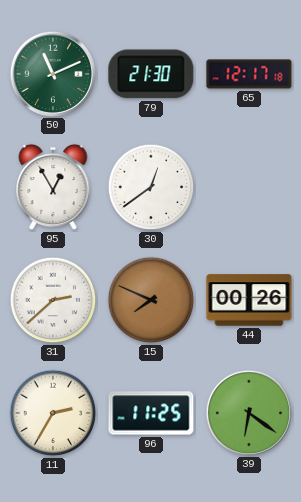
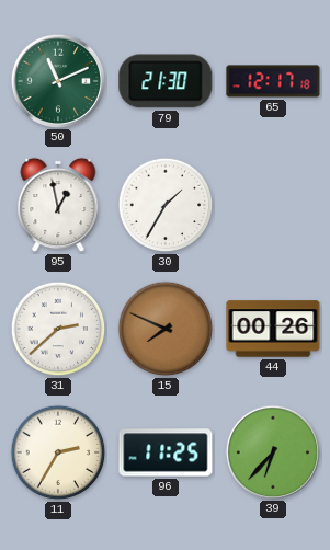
95: 12:55 -> 12:58 (58, 205)
30: 12:39 -> 1:35 (166, 205)
39: 6:21 -> 6:37 (272, 451)
